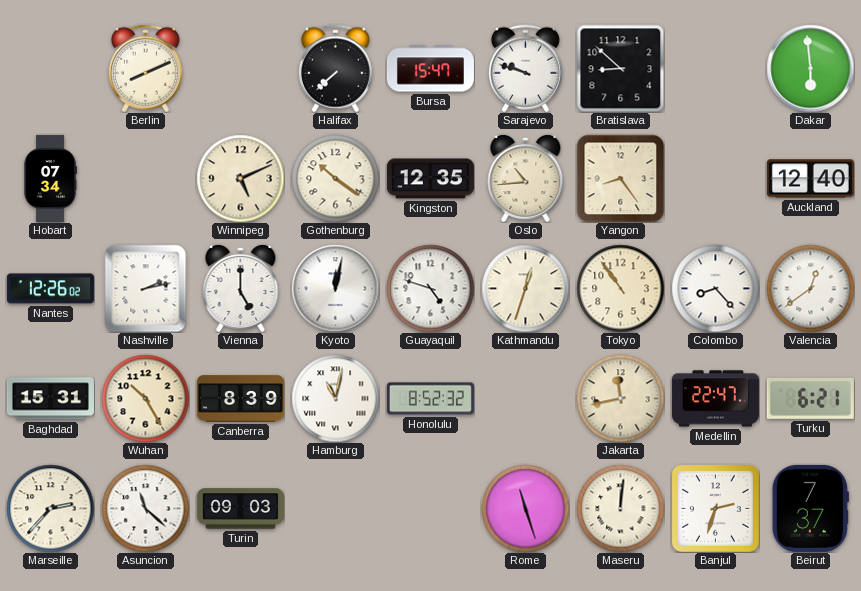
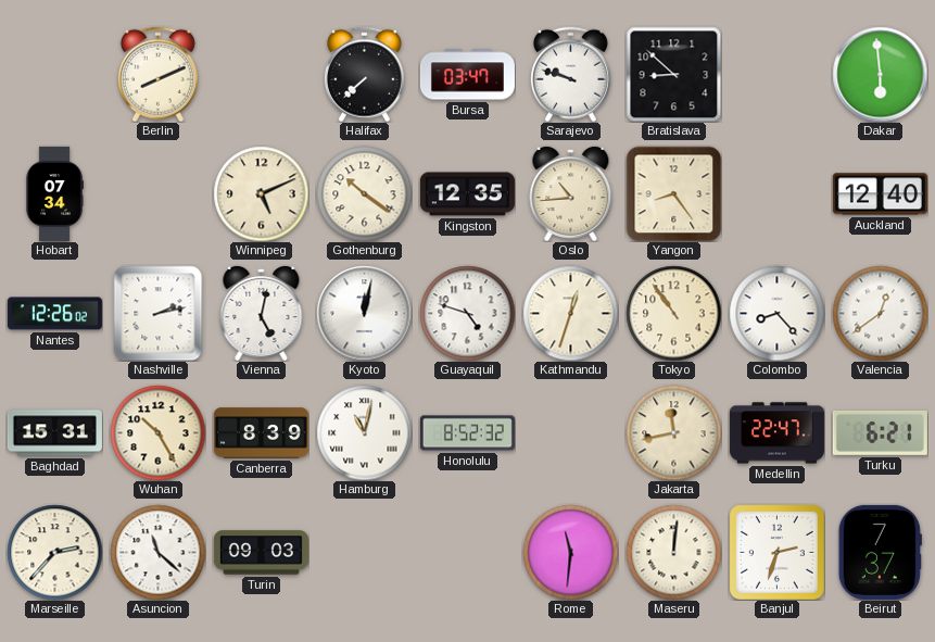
Bursa: 15:47 -> 03:47 (467, 75)
Vienna: 5:00 -> 5:02 (262, 313)
Rome: 11:27 -> 11:31 (570, 552)
